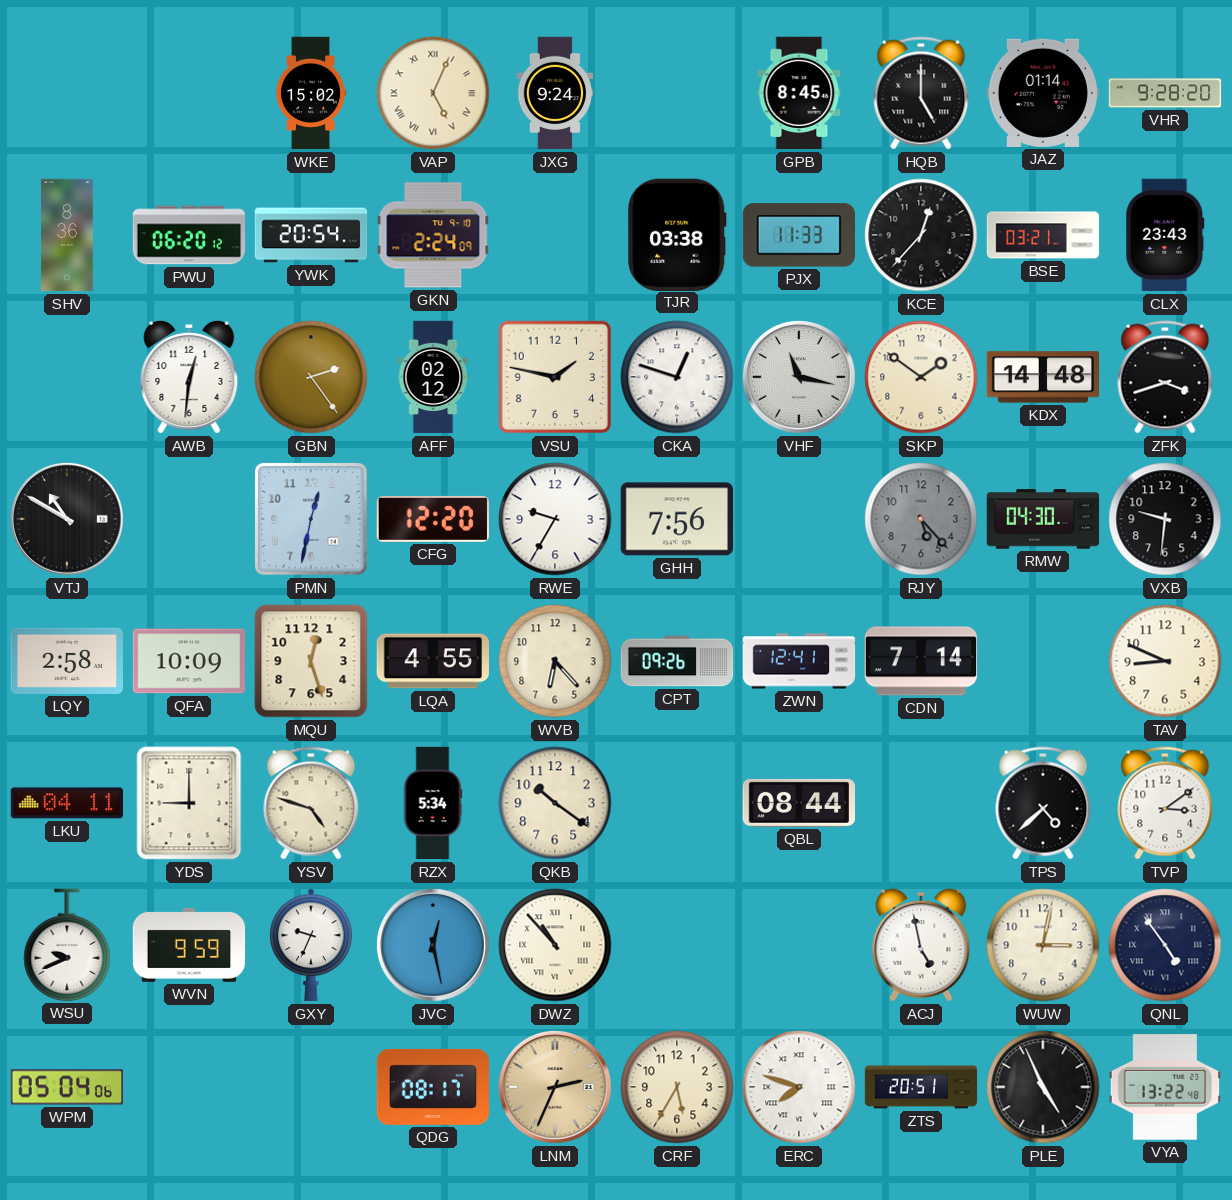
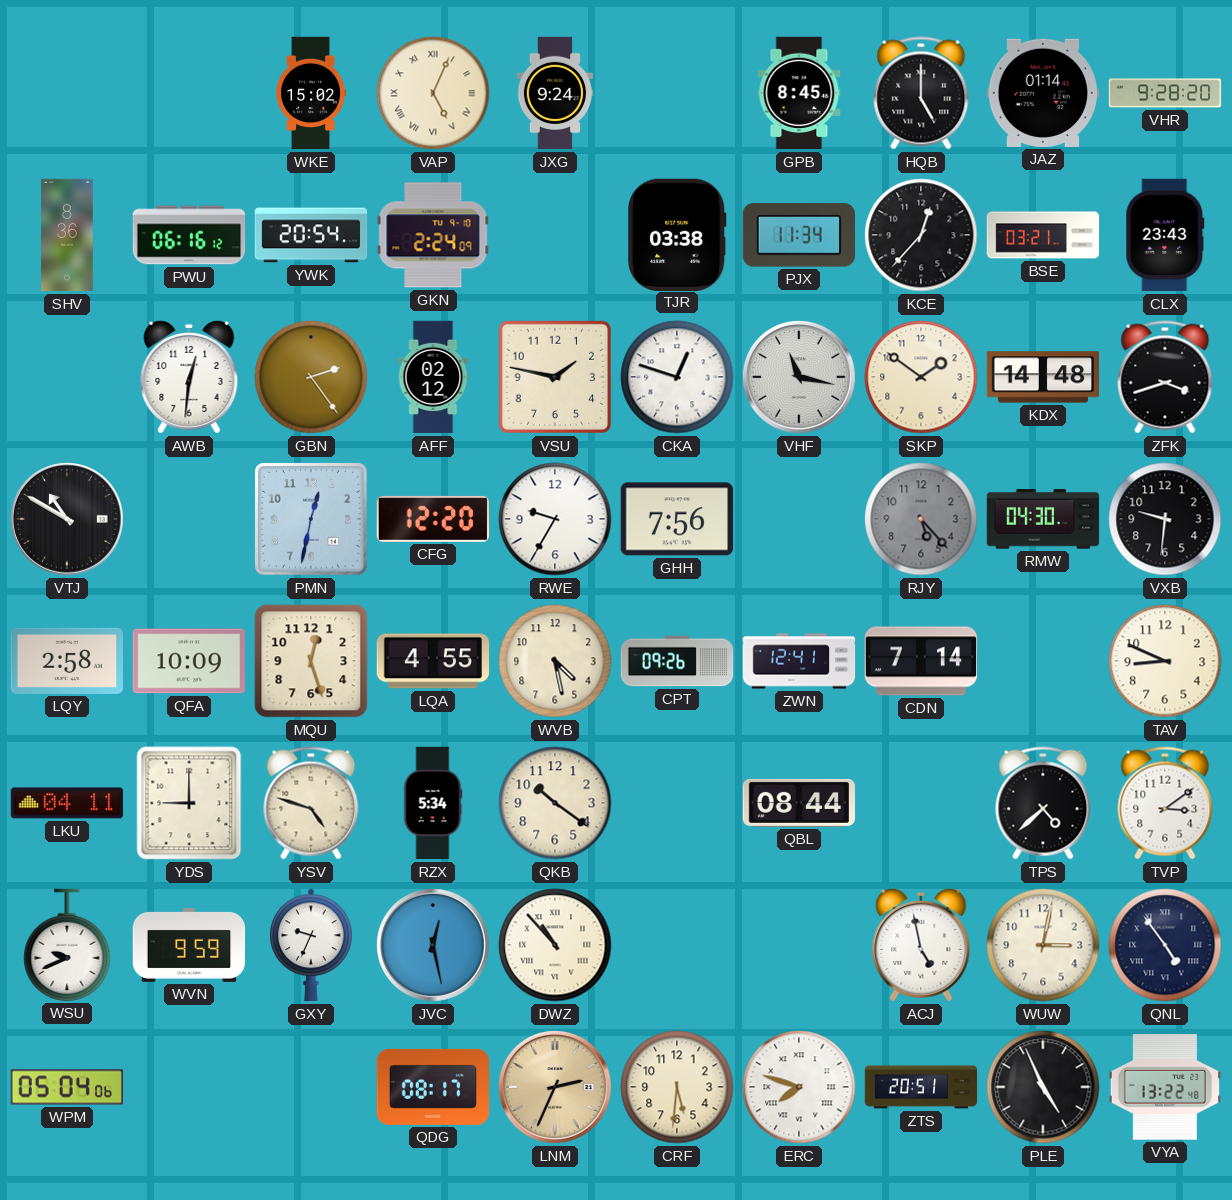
PWU: 06:20 -> 06:16 (189, 235)
PJX: 11:33 -> 11:34 (798, 235)
WVB: 6:23 -> 4:28 (555, 661)
CRF: 5:35 -> 5:31 (677, 1087)
